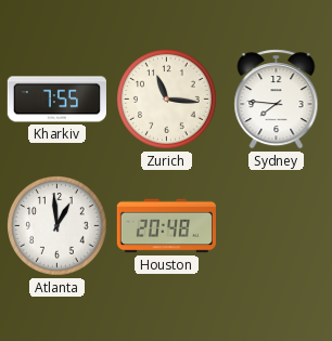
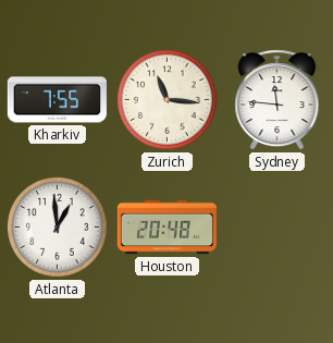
Sydney: 7:46 -> 11:46 (277, 100)
